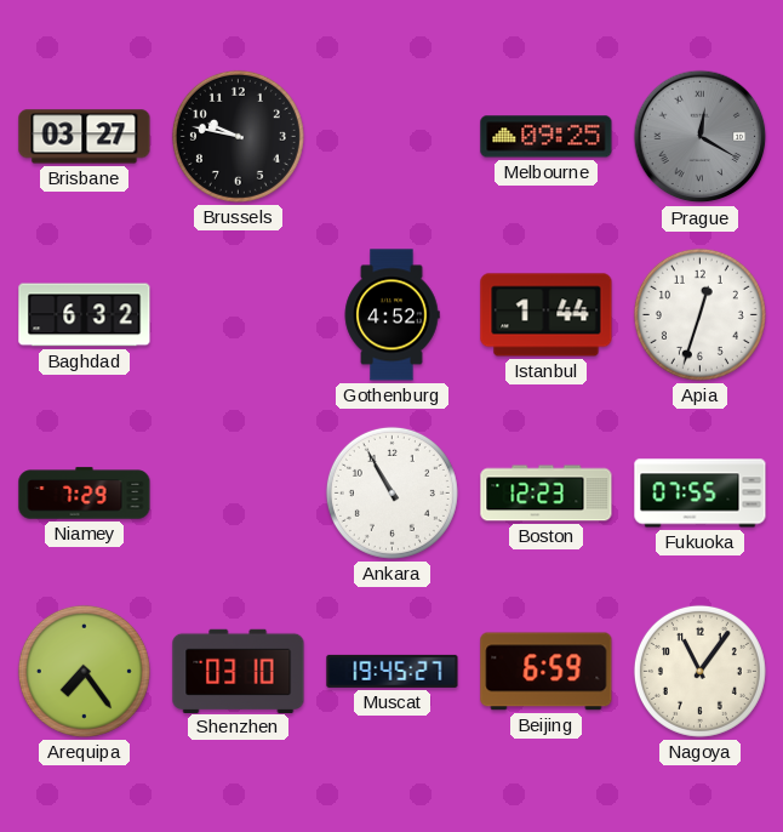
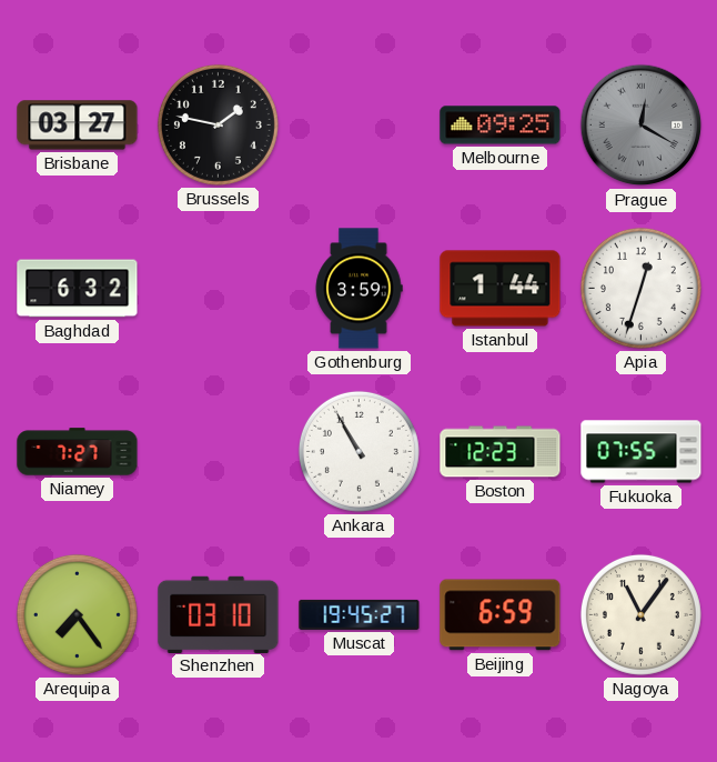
Brussels: 9:47 -> 1:47 (218, 124)
Gothenburg: 4:52 -> 3:59 (358, 289)
Niamey: 7:29 -> 7:27 (78, 452)
